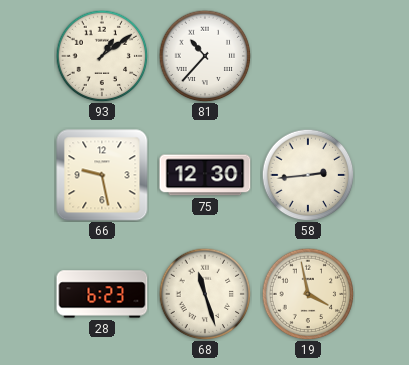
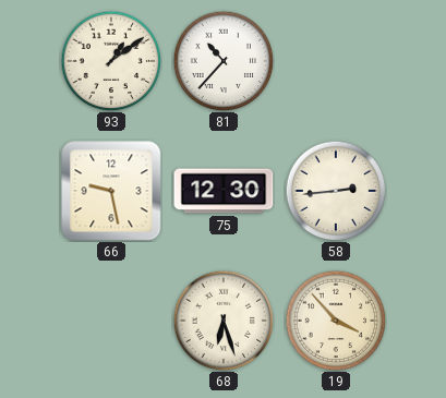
28: 6:23 -> none (102, 294)
68: 11:27 -> 6:27 (224, 321)
19: 3:58 -> 3:53 (336, 321)
